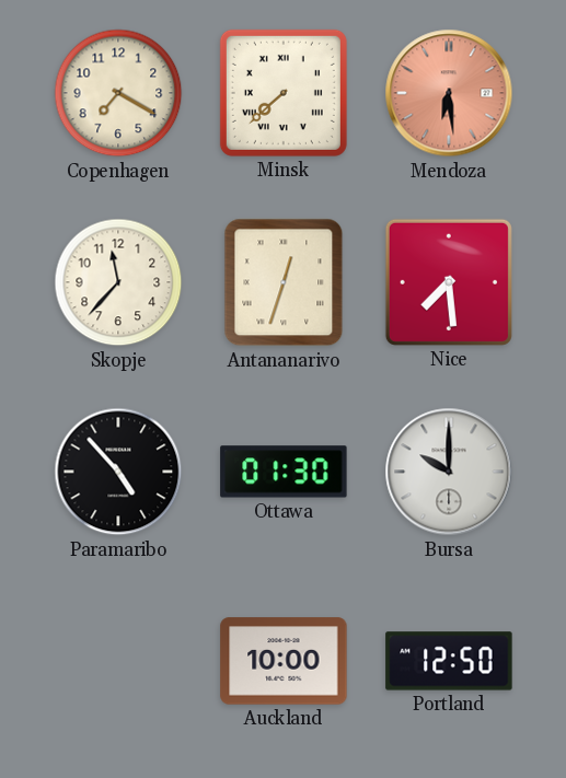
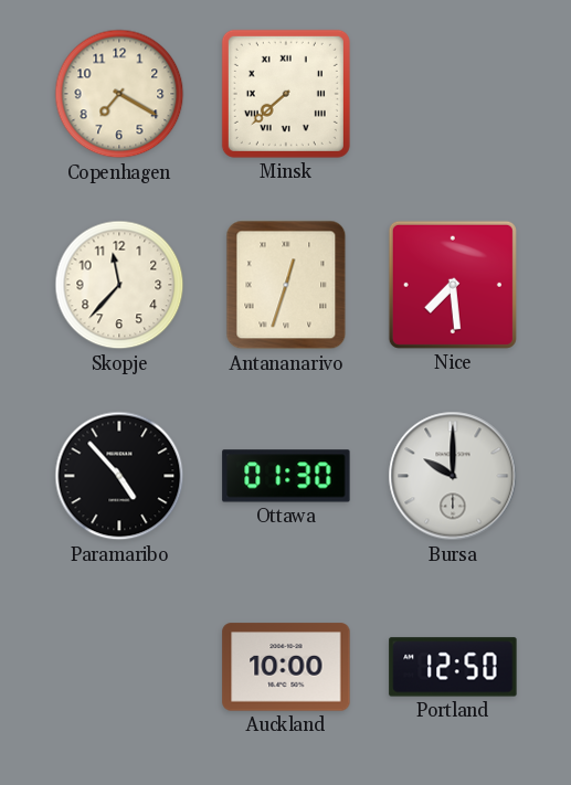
Mendoza: 6:29 -> none (449, 93)
